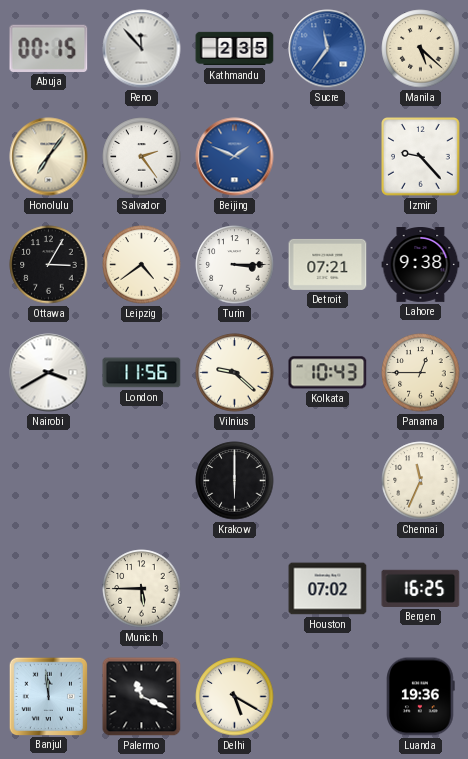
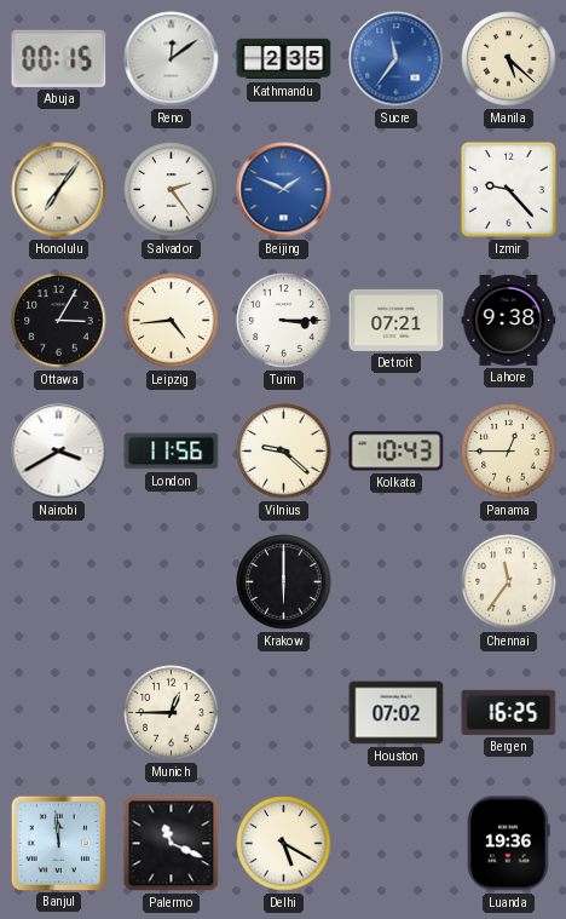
Reno: 11:53 -> 12:09 (172, 59)
Leipzig: 4:39 -> 4:44 (172, 321)
Chennai: 11:34 -> 11:36 (509, 582)
Munich: 5:45 -> 12:45 (172, 713)
